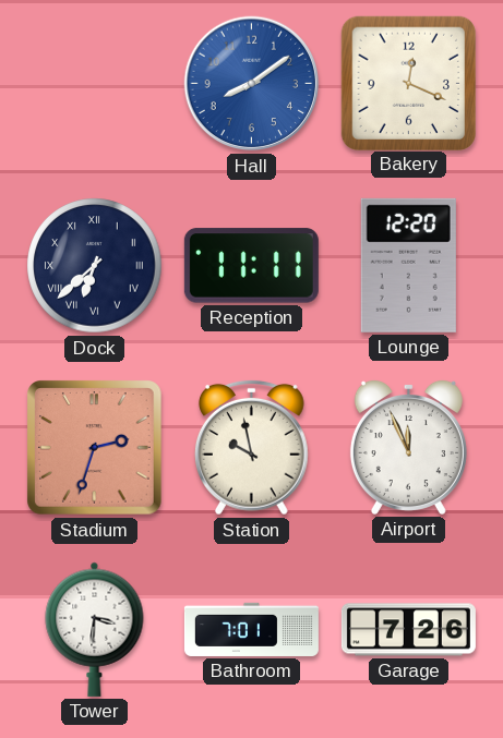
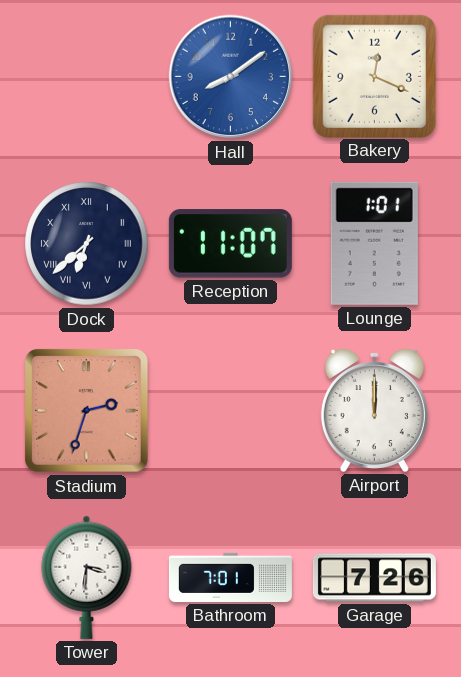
Reception: 11:11 -> 11:07 (230, 244)
Lounge: 12:20 -> 1:01 (374, 243)
Station: 9:58 -> none (251, 447)
Airport: 11:56 -> 12:00 (374, 410)
